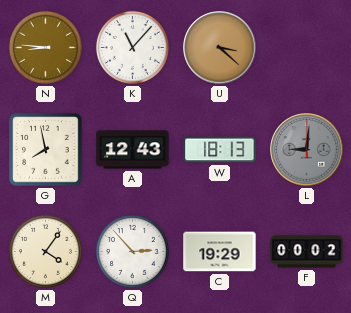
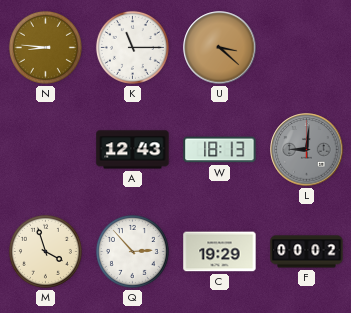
K: 11:07 -> 11:15 (132, 47)
G: 7:58 -> none (46, 150)
M: 4:06 -> 3:57 (45, 251)
